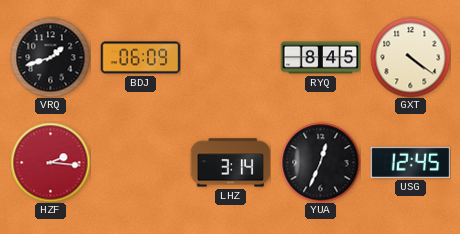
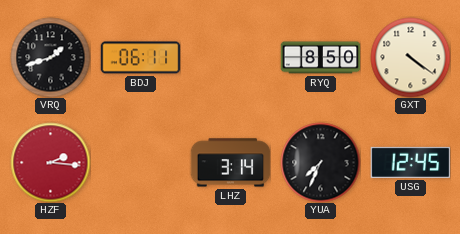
BDJ: 06:09 -> 06:11 (140, 58)
RYQ: 8:45 -> 8:50 (320, 58)
YUA: 12:34 -> 7:34 (320, 162)
